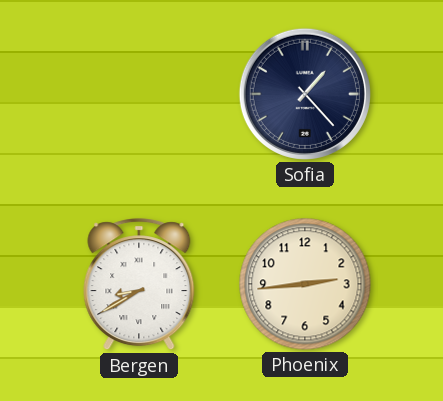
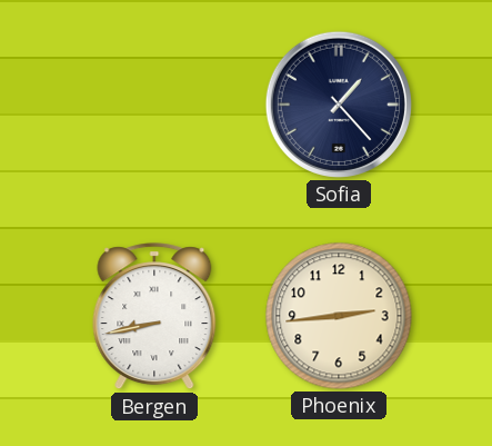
Bergen: 8:40 -> 8:43 (154, 317)
